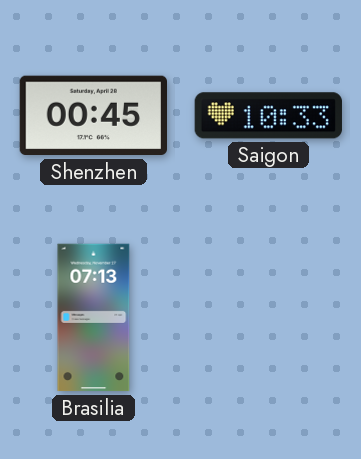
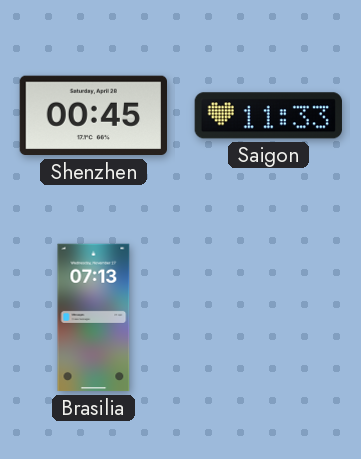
Saigon: 10:33 -> 11:33 (268, 116)
